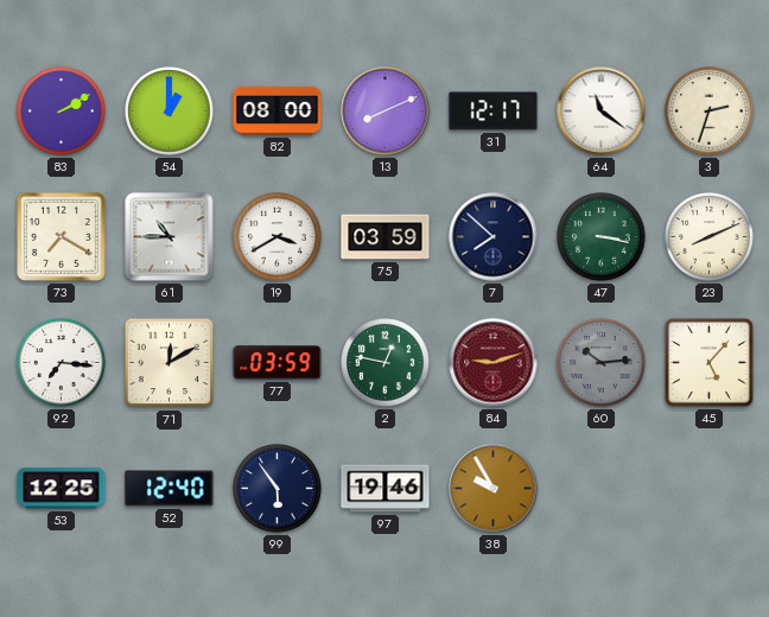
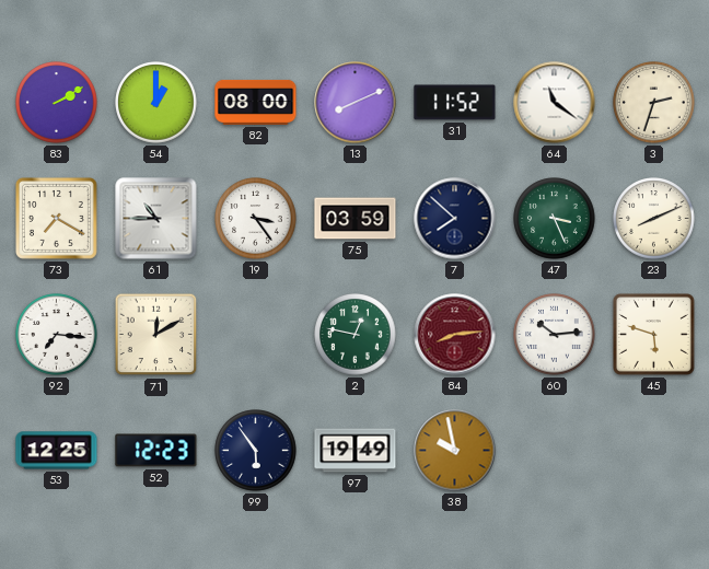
31: 12:17 -> 11:52 (455, 103)
19: 3:40 -> 3:24 (256, 219)
47: 3:17 -> 3:26 (555, 219)
77: 03:59 -> none (278, 363)
84: 9:12 -> 8:14 (455, 335)
60 dial: grey -> white (555, 335)
45: 5:07 -> 5:48 (653, 334)
52: 12:40 -> 12:23 (156, 451)
97: 19:46 -> 19:49 (356, 451)
38: 9:55 -> 9:58 (455, 451)
